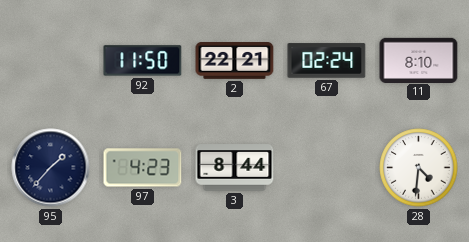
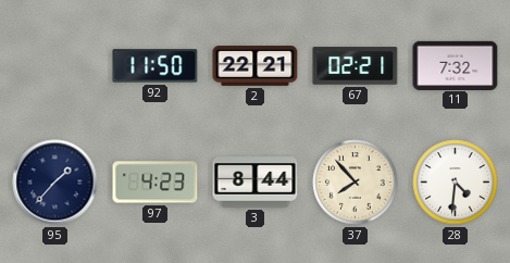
67: 02:24 -> 02:21 (356, 66)
11: 8:10 -> 7:32 (456, 65)
37: none -> 7:53 (356, 183)
